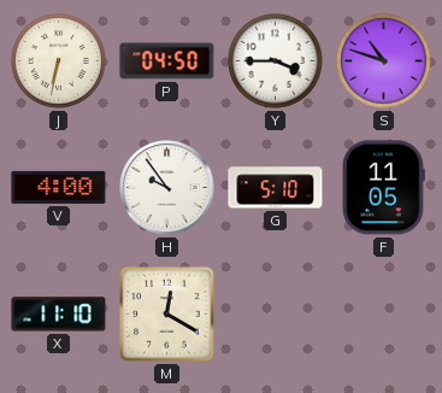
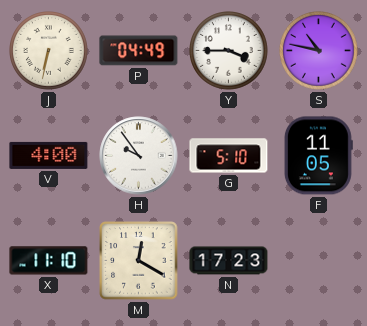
P: 04:50 -> 04:49 (139, 51)
S: 10:48 -> 10:47 (319, 51)
N: none -> 17:23 (229, 261)
